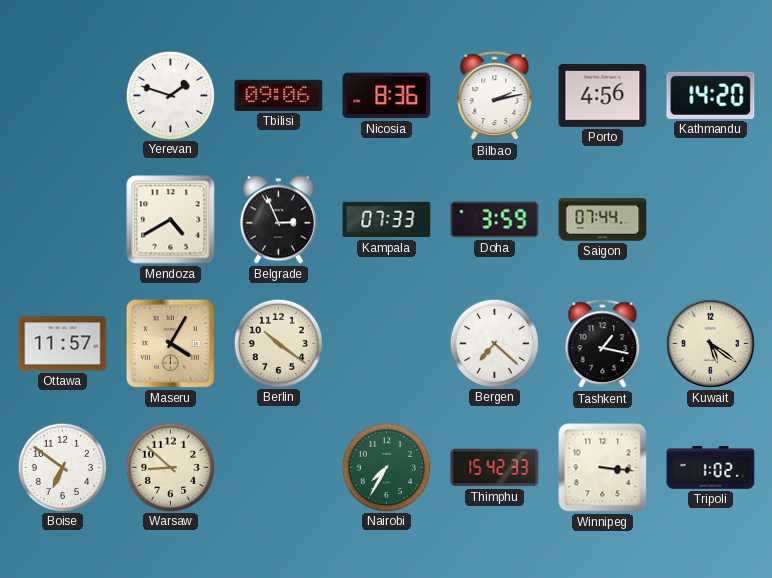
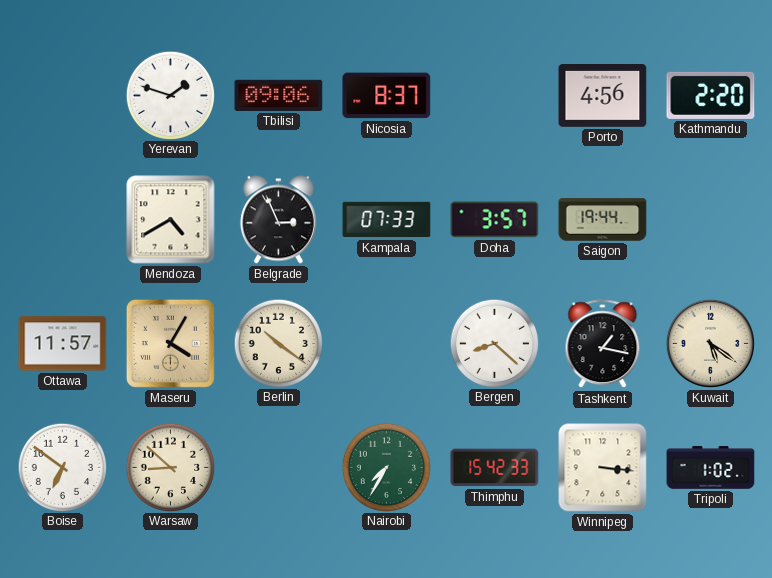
Nicosia: 8:36 -> 8:37 (387, 96)
Bilbao: 2:13 -> none (495, 96)
Kathmandu: 14:20 -> 2:20 (711, 95)
Doha: 3:59 -> 3:57 (495, 220)
Saigon: 07:44 -> 19:44 (603, 220)
Bergen: 7:22 -> 8:22 (494, 343)
